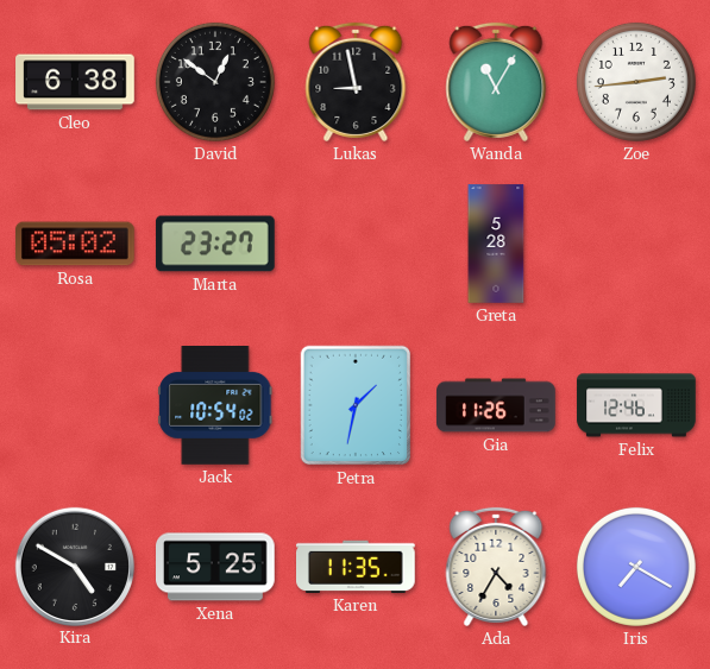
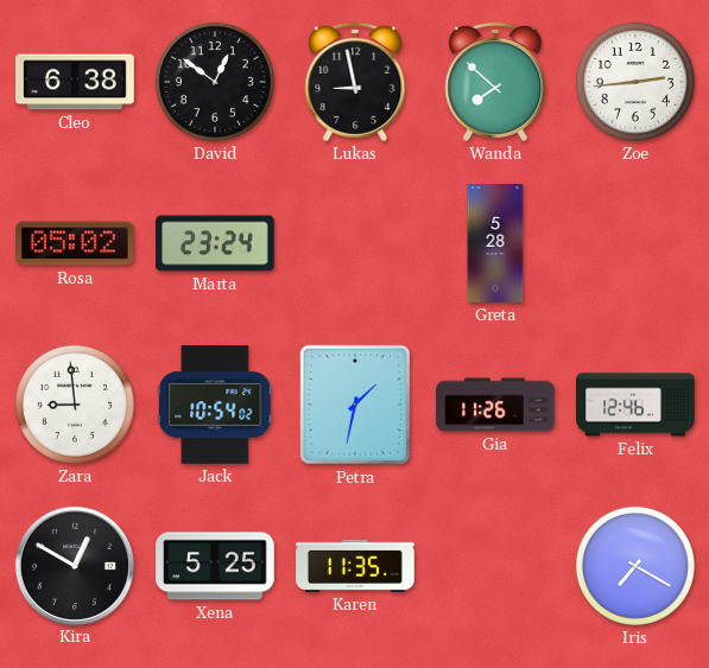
Wanda: 11:05 -> 7:52 (495, 82)
Marta: 23:27 -> 23:24 (215, 243)
Zara: none -> 8:59 (75, 405)
Kira: 4:50 -> 12:50 (74, 565)
Ada: 4:35 -> none (496, 567)
